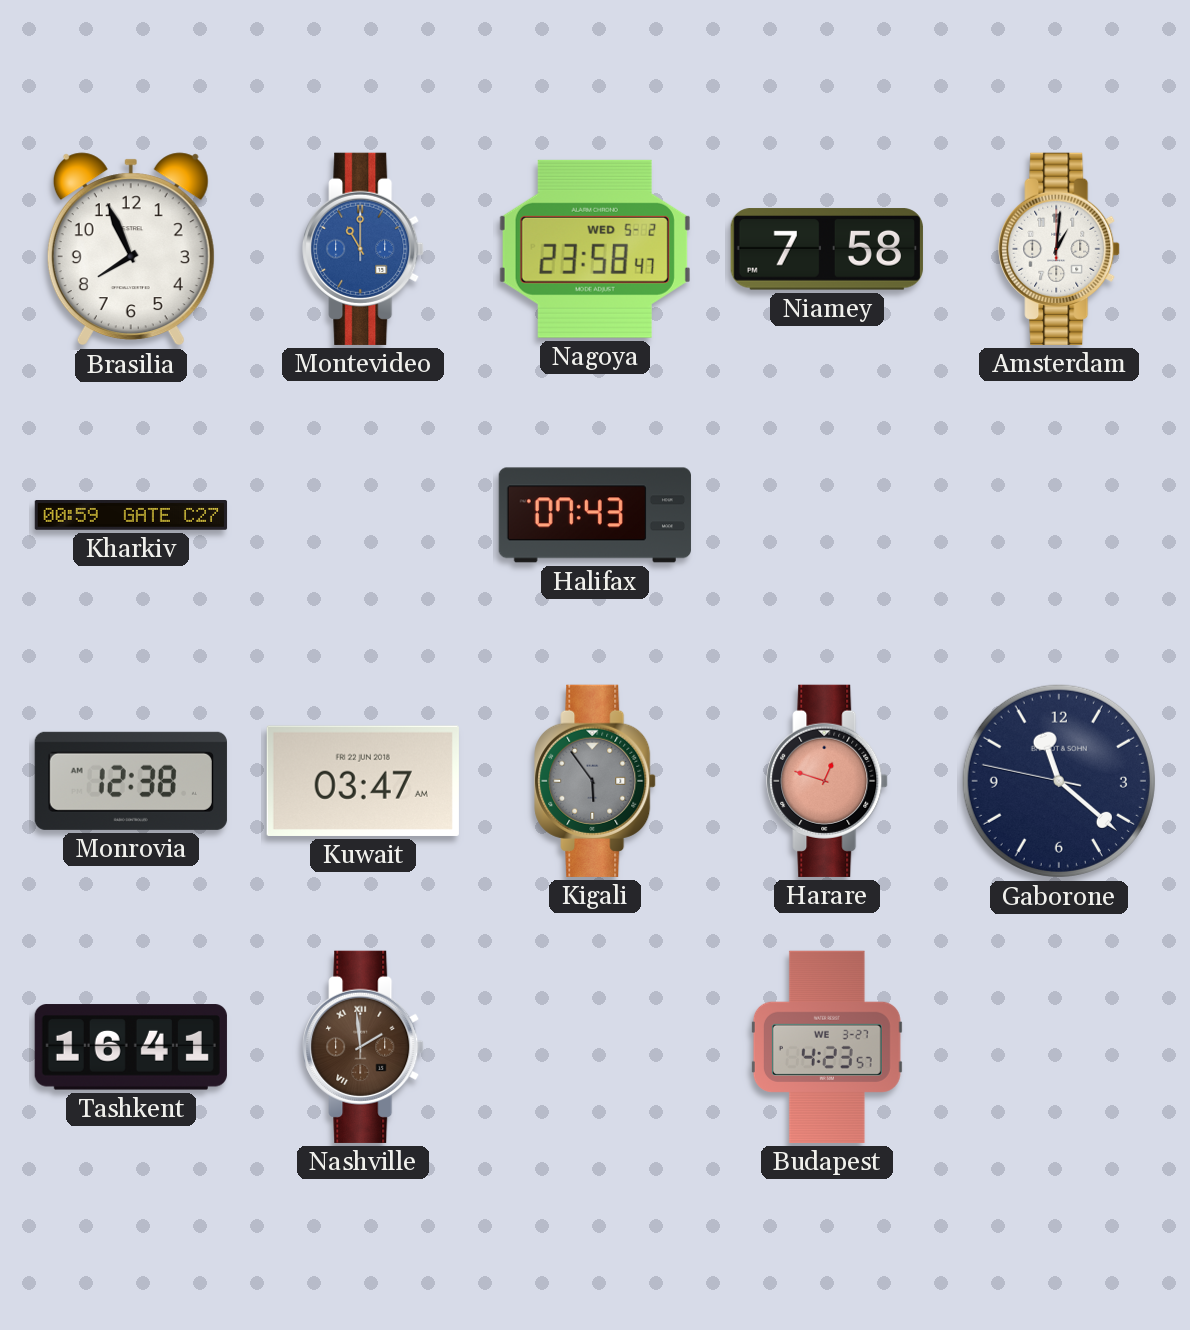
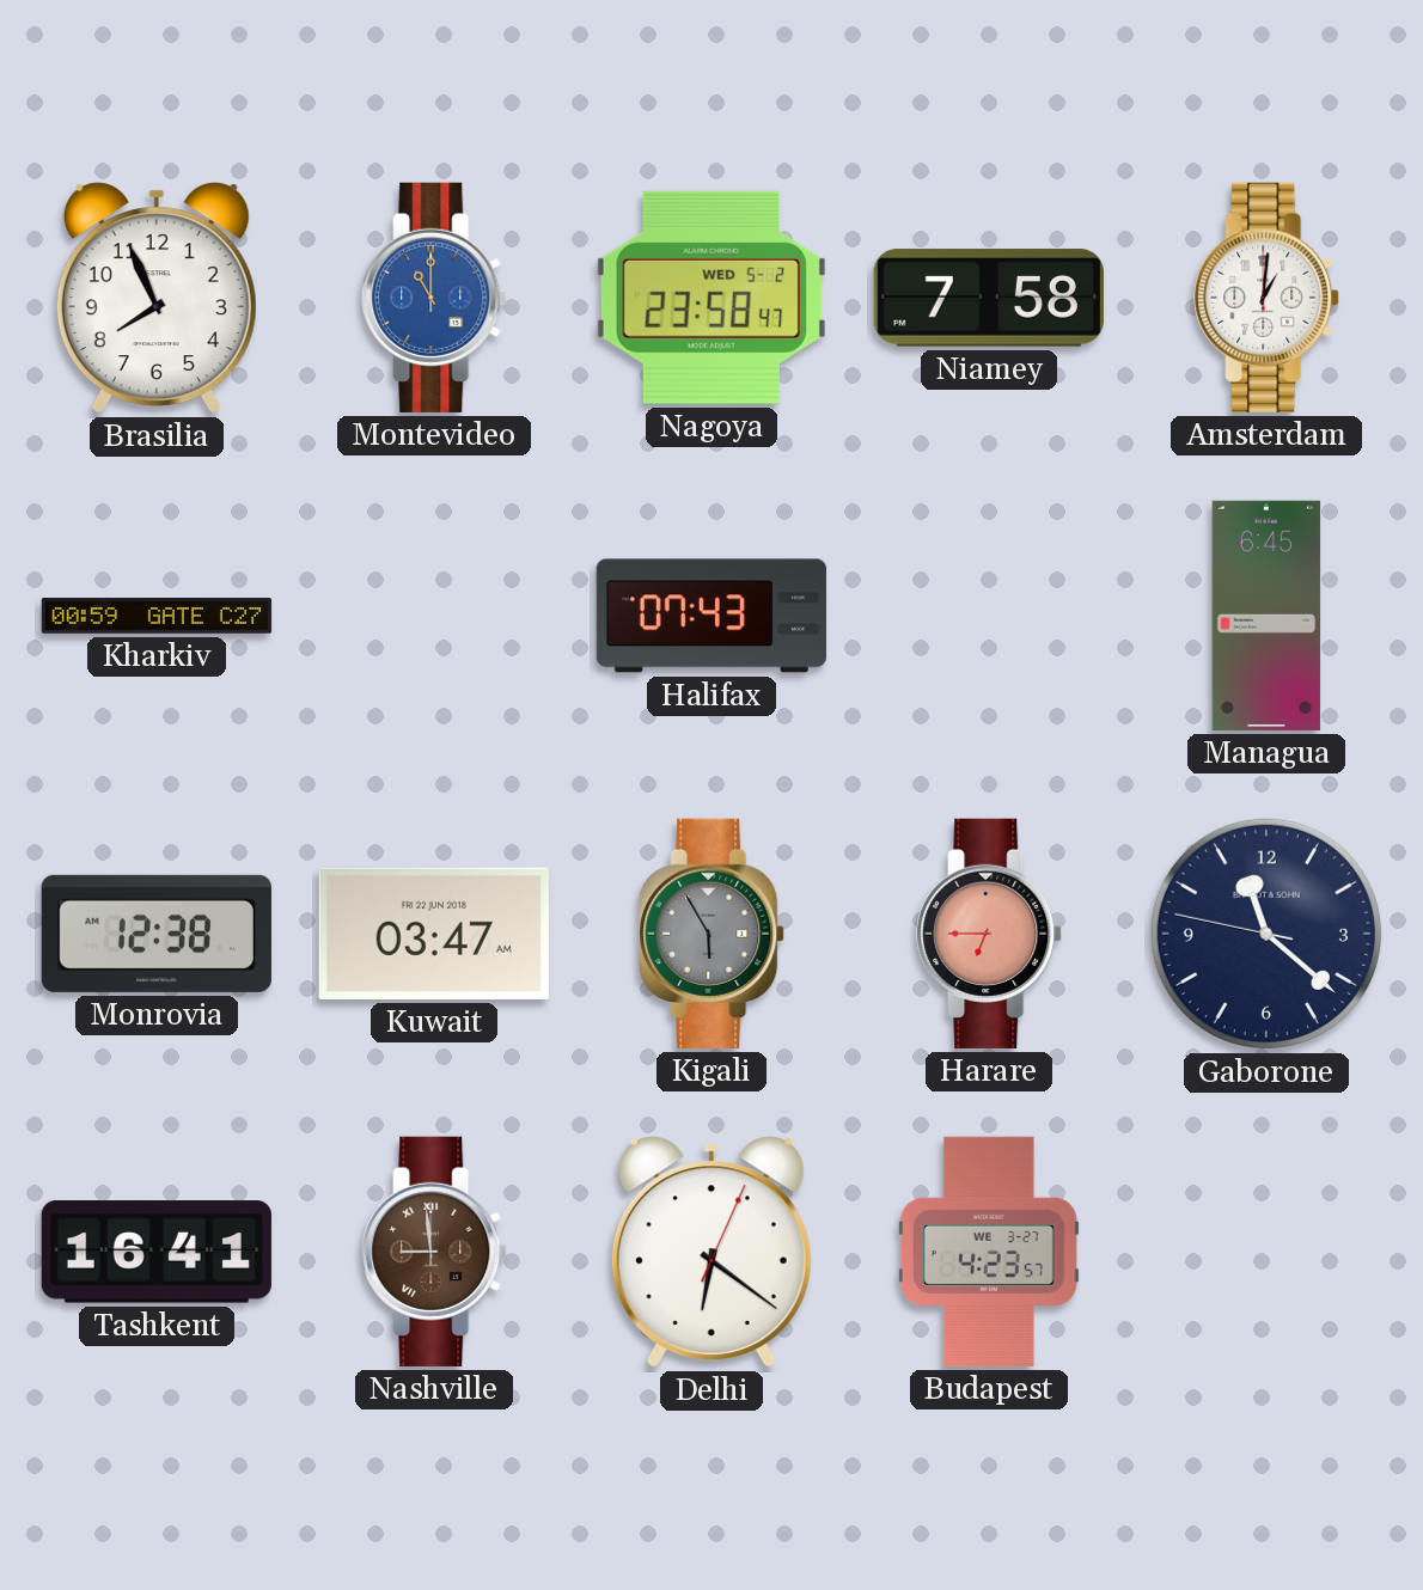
Managua: none -> 6:45 (1266, 616)
Kigali: 5:54 -> 5:55 (711, 934)
Harare: 12:48 -> 6:45 (989, 934)
Nashville: 1:59 -> 8:59 (434, 1252)
Delhi: none -> 6:21 (711, 1252)
